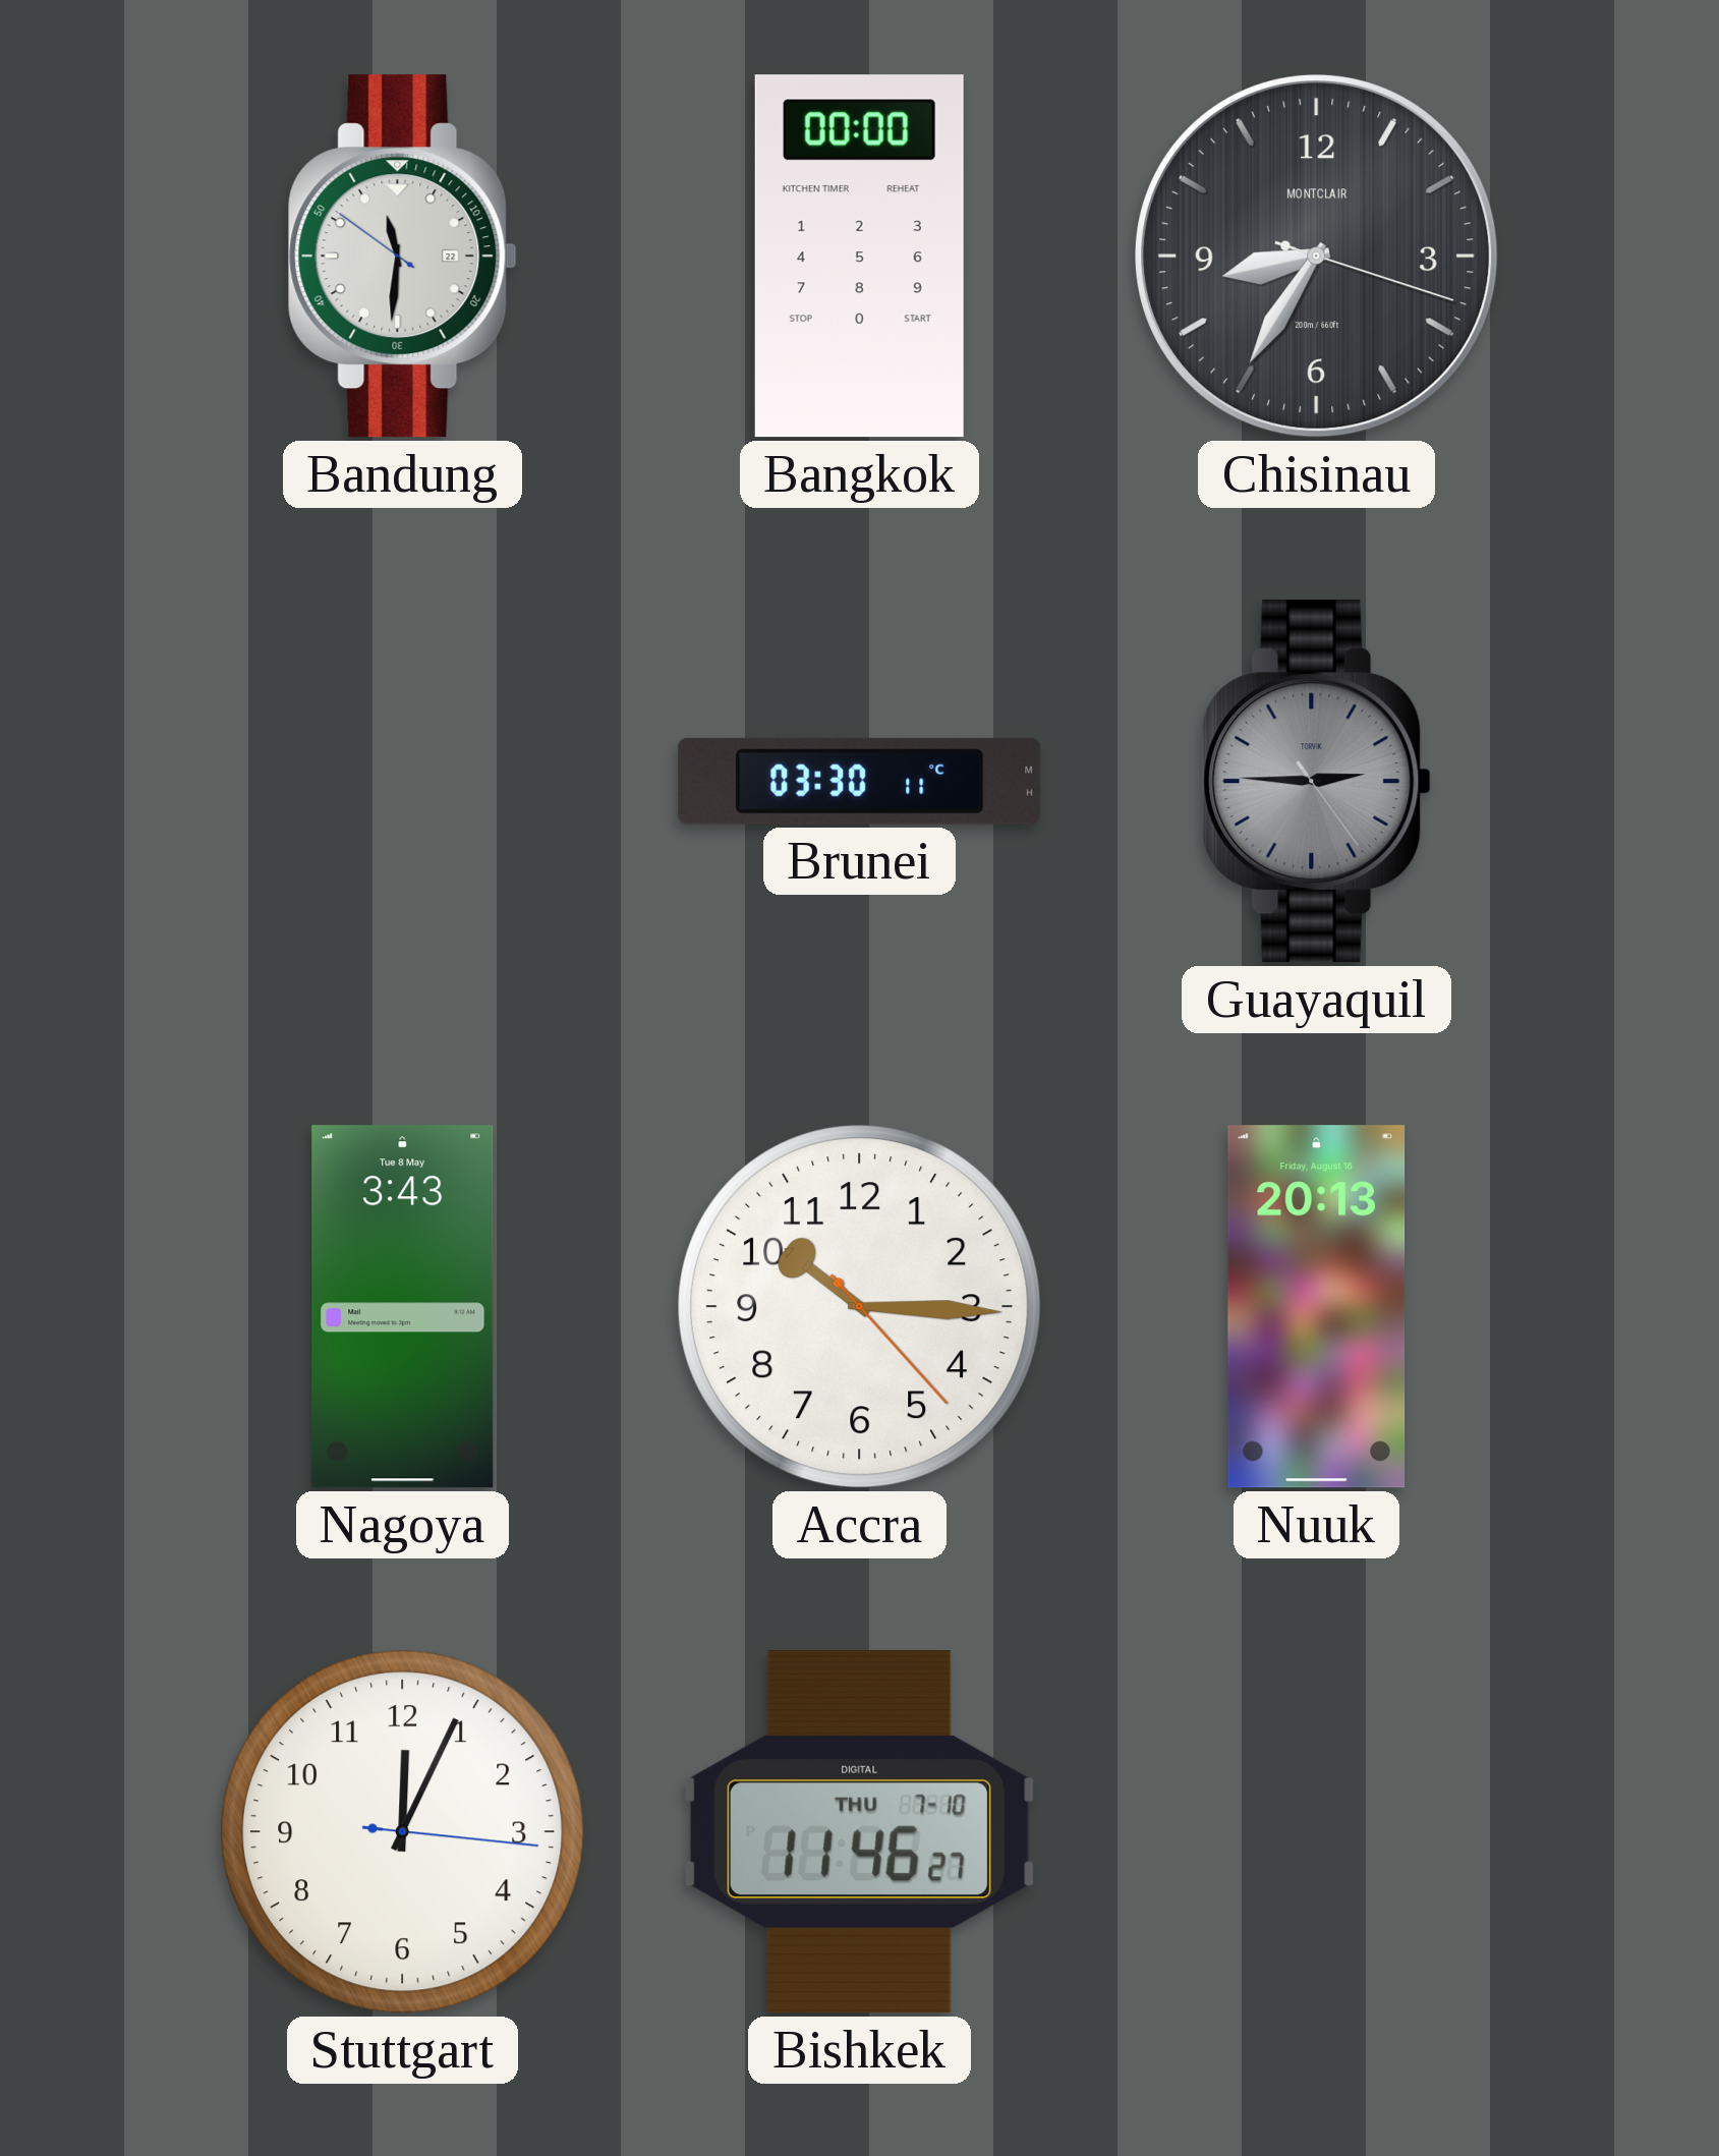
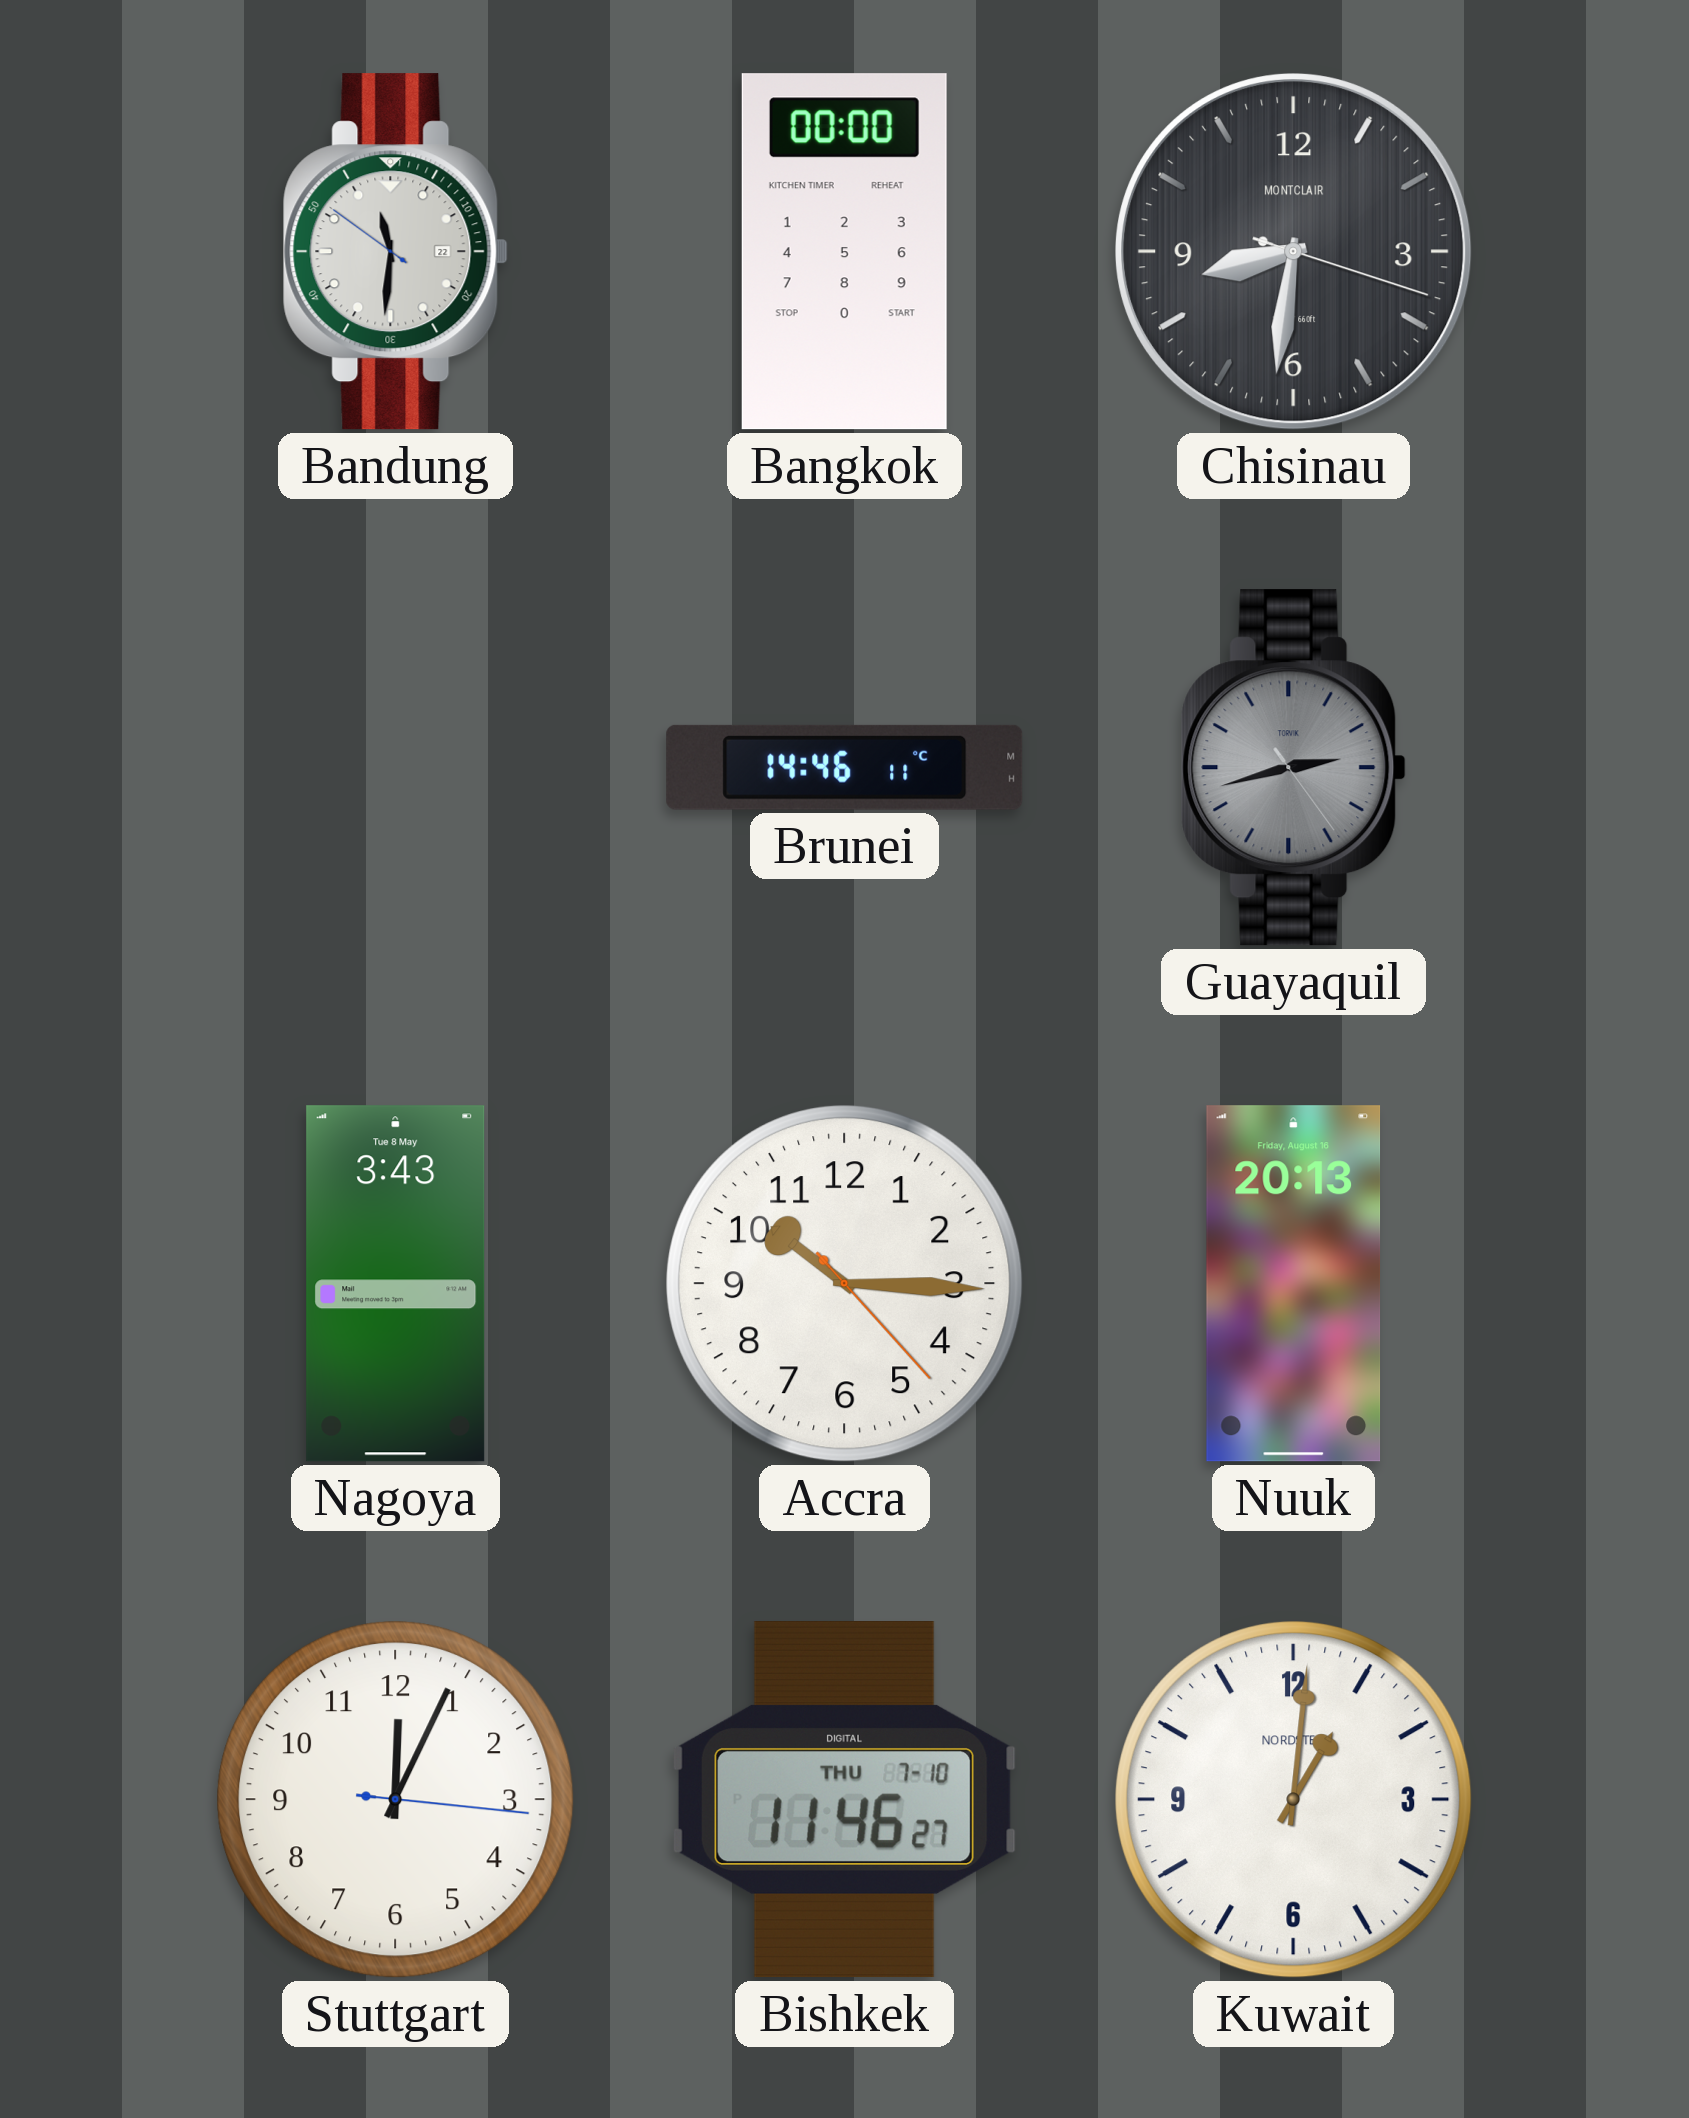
Chisinau: 8:35 -> 8:31 (1294, 252)
Brunei: 03:30 -> 14:46 (845, 767)
Guayaquil: 2:45 -> 2:42 (1293, 768)
Kuwait: none -> 1:01 (1294, 1800)
